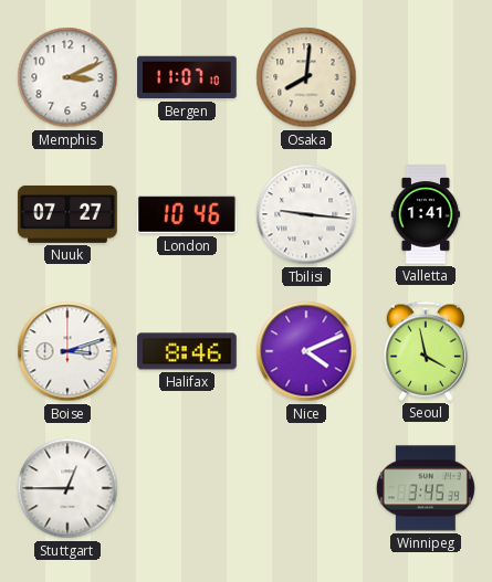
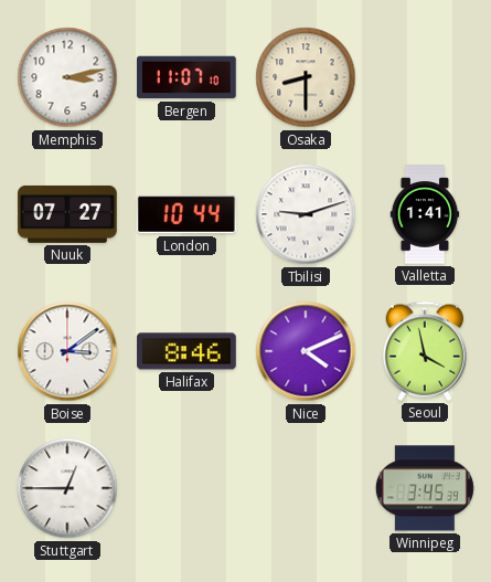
Memphis: 3:11 -> 3:13 (67, 77)
Osaka: 8:01 -> 8:30 (306, 77)
London: 10:46 -> 10:44 (188, 214)
Tbilisi: 9:16 -> 9:12 (306, 214)
Boise: 3:12 -> 3:09 (67, 351)
